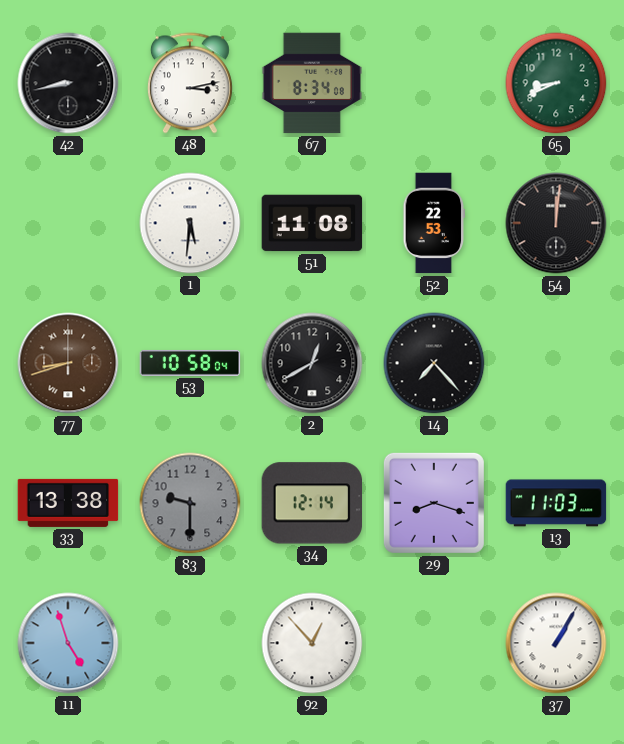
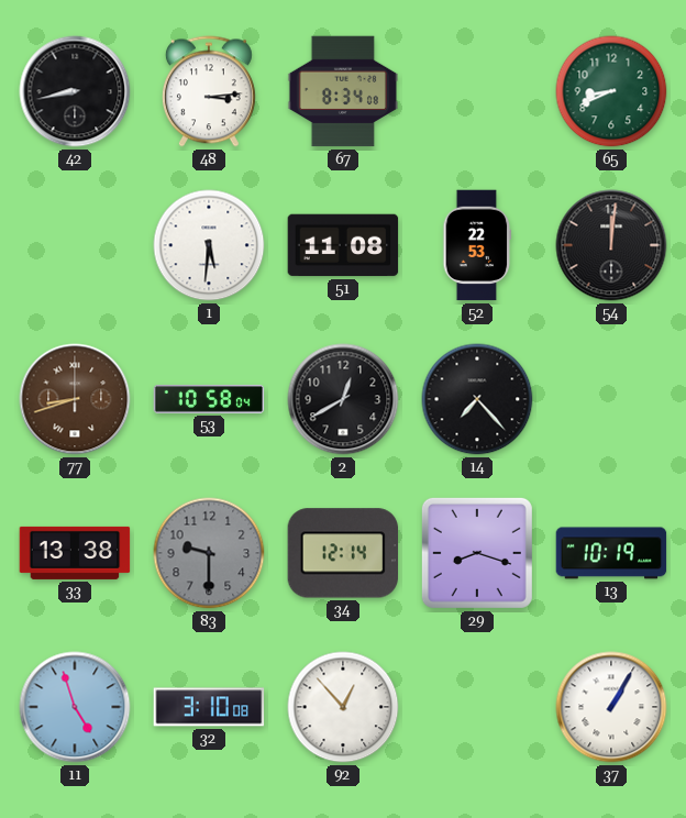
48: 3:13 -> 3:14 (209, 91)
13: 11:03 -> 10:19 (611, 553)
32: none -> 3:10 (209, 707)
